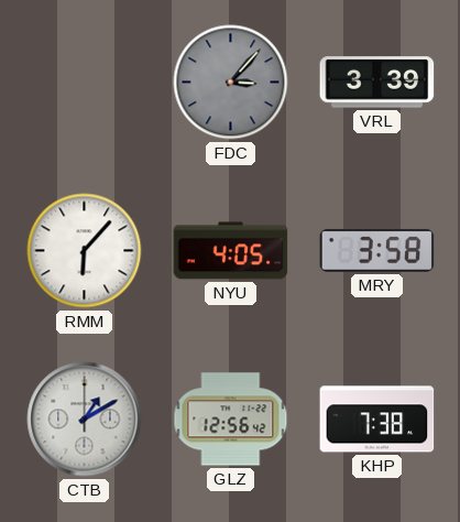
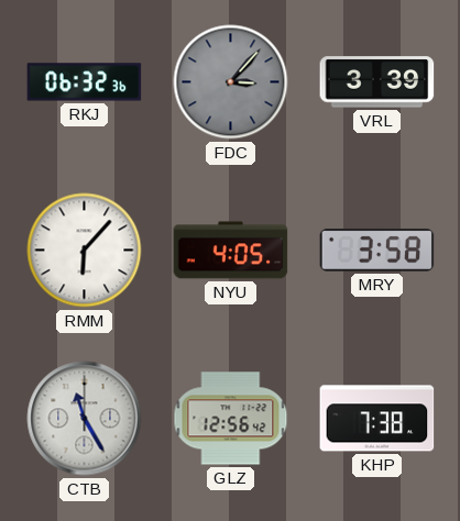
RKJ: none -> 06:32 (85, 82)
CTB: 1:10 -> 11:25 (85, 419)
